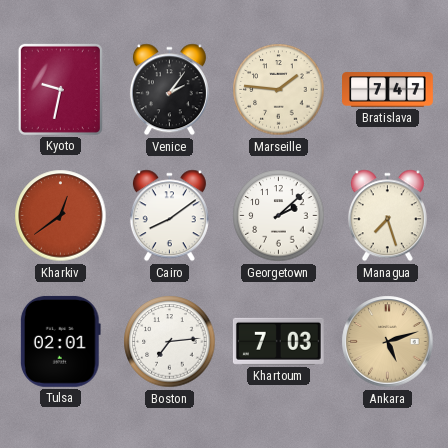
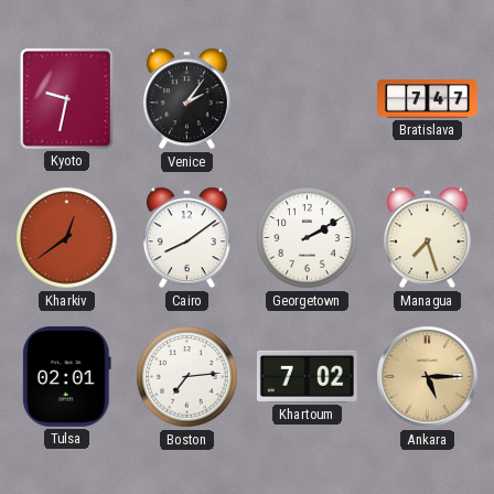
Marseille: 1:46 -> none (279, 90)
Georgetown: 2:08 -> 2:10 (308, 238)
Khartoum: 7:03 -> 7:02 (307, 376)
Ankara: 5:12 -> 5:15 (428, 377)
